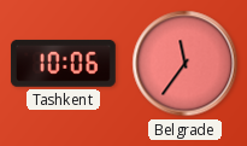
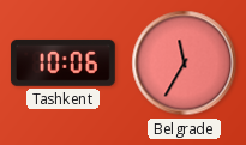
Belgrade: 11:36 -> 11:35 (185, 64)
